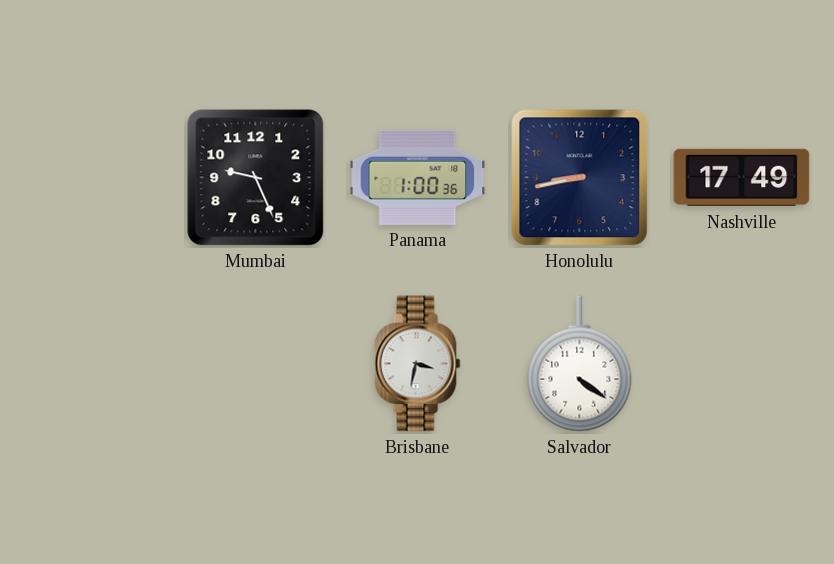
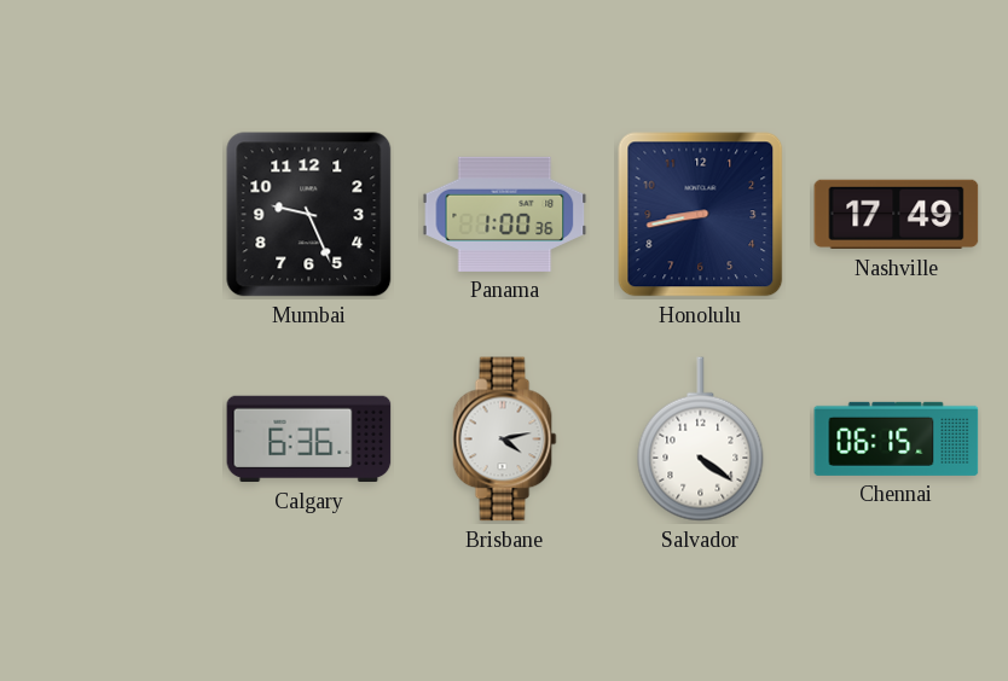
Calgary: none -> 6:36 (309, 440)
Brisbane: 3:32 -> 4:13 (505, 440)
Chennai: none -> 06:15 (897, 438)
